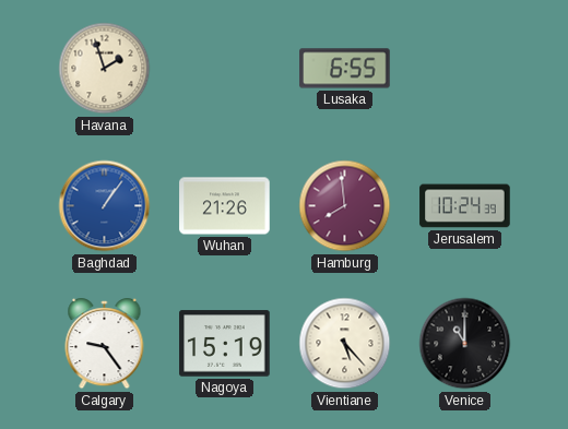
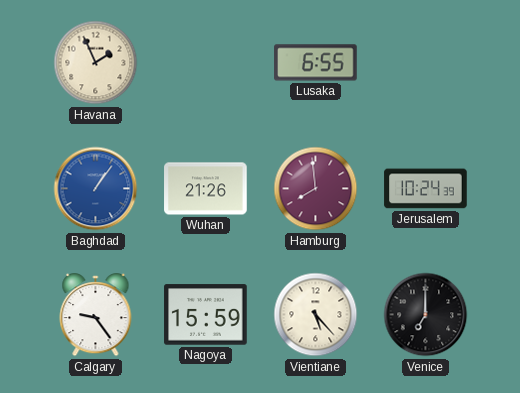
Havana: 1:57 -> 1:56 (96, 63)
Nagoya: 15:19 -> 15:59 (206, 315)
Venice: 11:00 -> 7:00 (426, 315)
